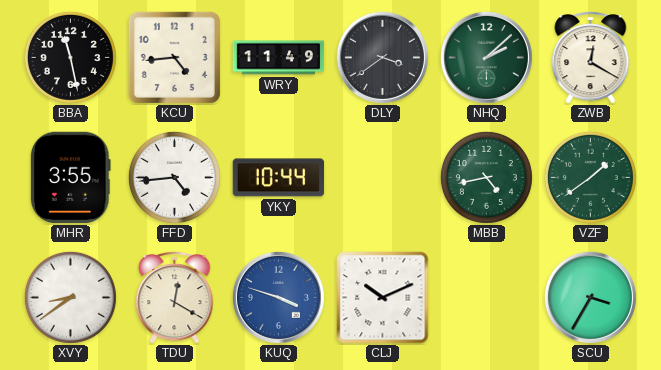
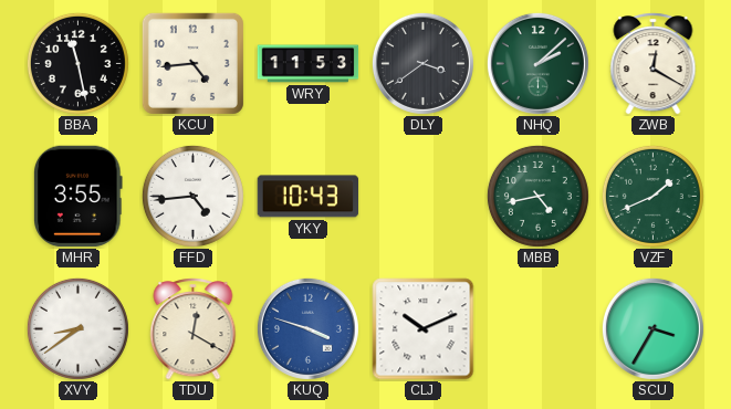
WRY: 11:49 -> 11:53 (309, 64)
YKY: 10:44 -> 10:43 (309, 197)
VZF: 1:39 -> 1:41 (652, 196)
